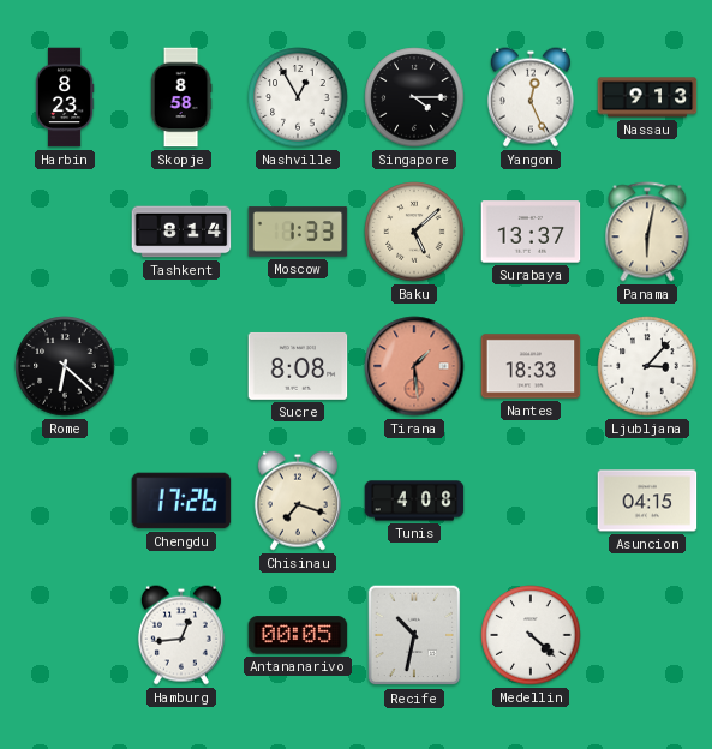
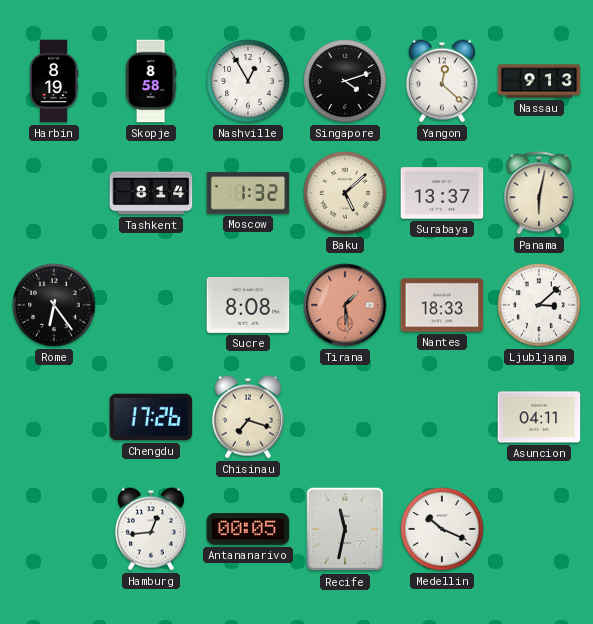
Harbin: 8:23 -> 8:19 (54, 81)
Singapore: 4:15 -> 4:12 (345, 81)
Yangon: 12:26 -> 12:22 (442, 81)
Moscow: 1:33 -> 1:32 (248, 193)
Rome: 6:22 -> 6:24 (54, 305)
Ljubljana: 3:07 -> 3:08 (539, 305)
Tunis: 4:08 -> none (414, 501)
Asuncion: 04:15 -> 04:11 (539, 417)
Recife: 10:32 -> 11:32 (345, 529)
Medellin: 4:22 -> 10:19 (442, 529)
